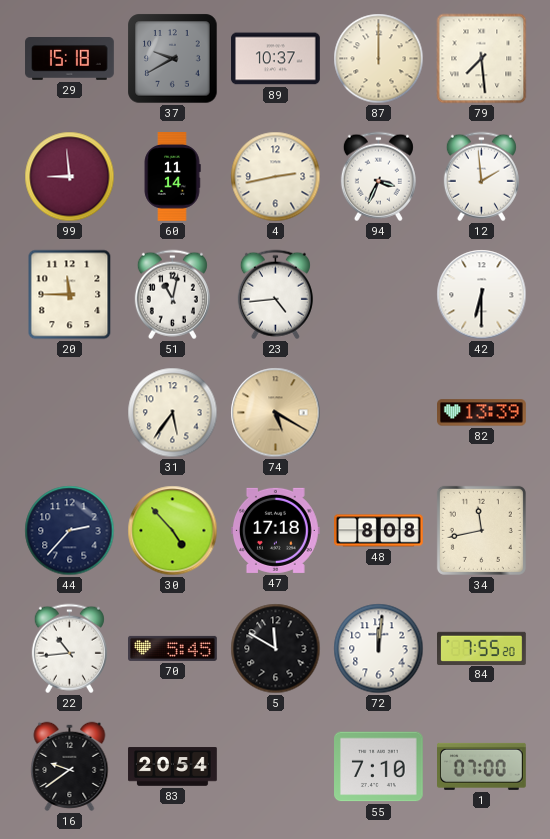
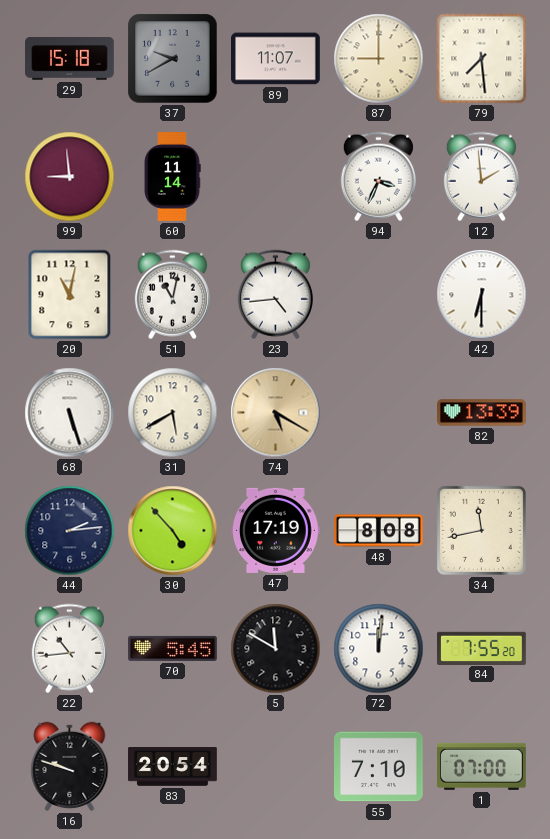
89: 10:37 -> 11:07 (276, 59)
87: 12:00 -> 9:00 (379, 59)
4: 2:43 -> none (276, 177)
20: 11:45 -> 11:02 (70, 295)
68: none -> 5:27 (70, 413)
31: 5:36 -> 5:40 (173, 413)
44: 2:37 -> 2:14 (70, 531)
47: 17:18 -> 17:19 (276, 530)
16: 9:39 -> 9:48 (70, 766)
